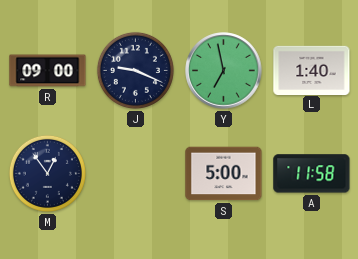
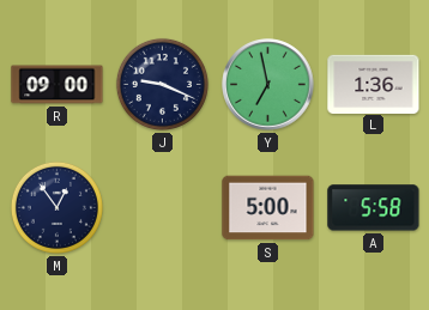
L: 1:40 -> 1:36 (374, 84)
A: 11:58 -> 5:58 (374, 208)
